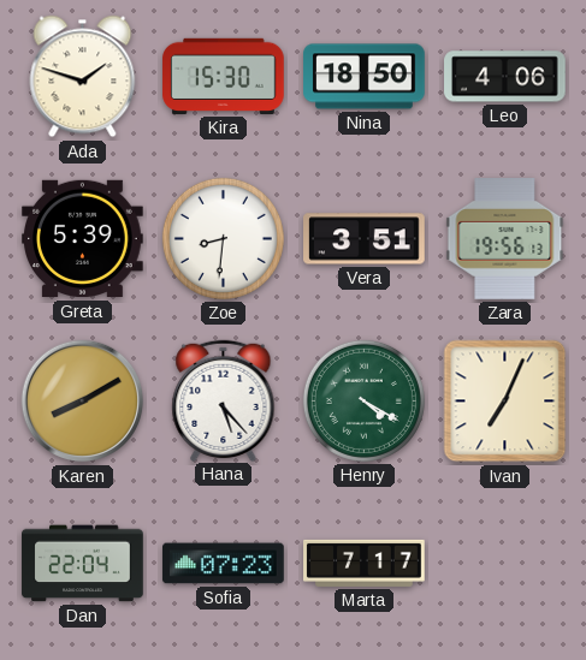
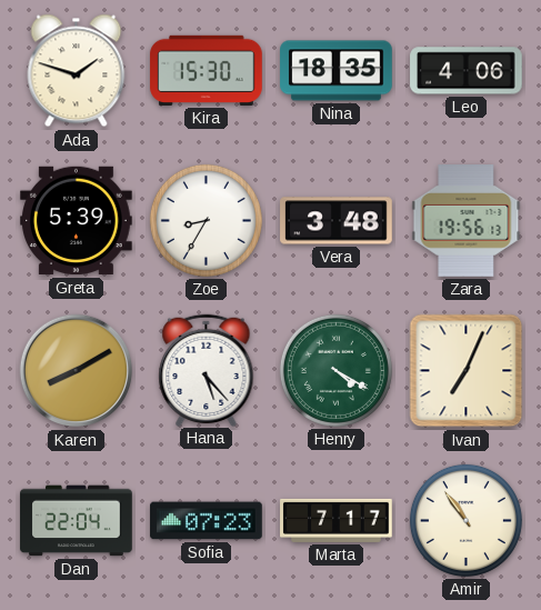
Nina: 18:50 -> 18:35 (337, 71)
Zoe: 8:31 -> 8:35 (206, 220)
Vera: 3:51 -> 3:48 (337, 221)
Amir: none -> 10:54 (465, 520)
